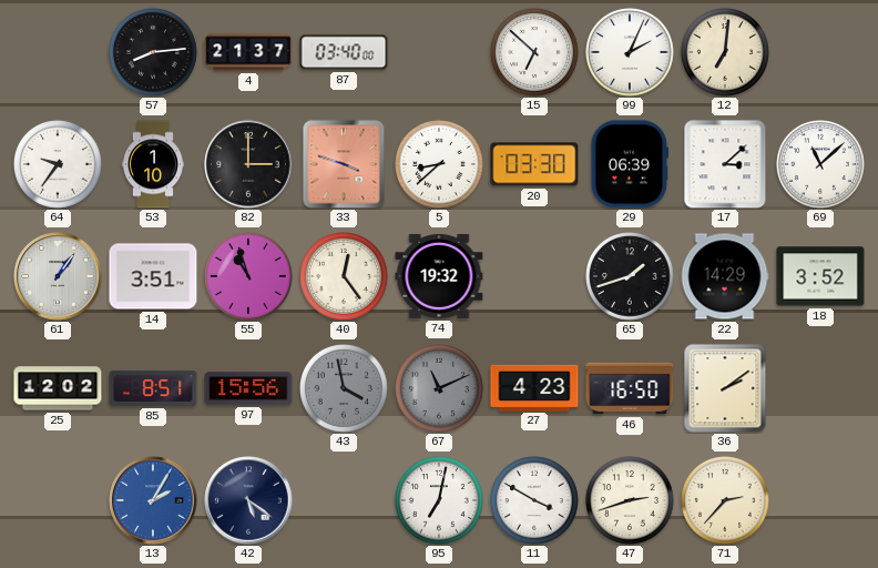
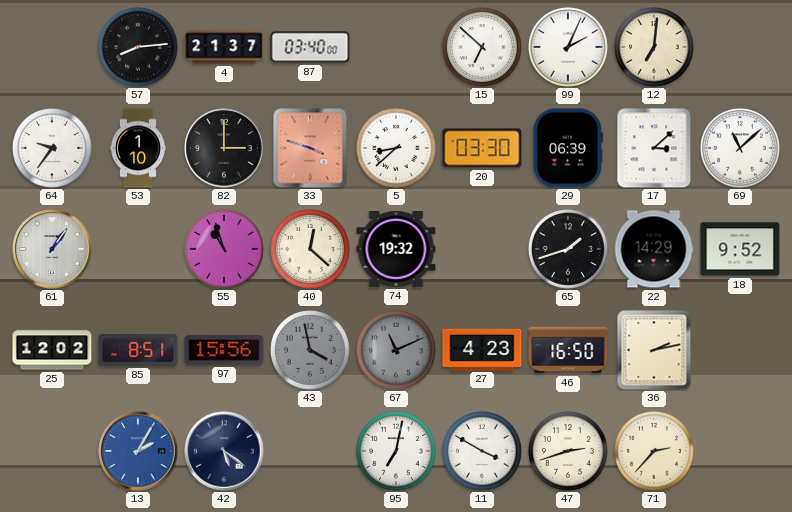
14: 3:51 -> none (153, 276)
40: 12:24 -> 12:22 (311, 250)
18: 3:52 -> 9:52 (740, 249)
36: 2:09 -> 2:13 (654, 350)
